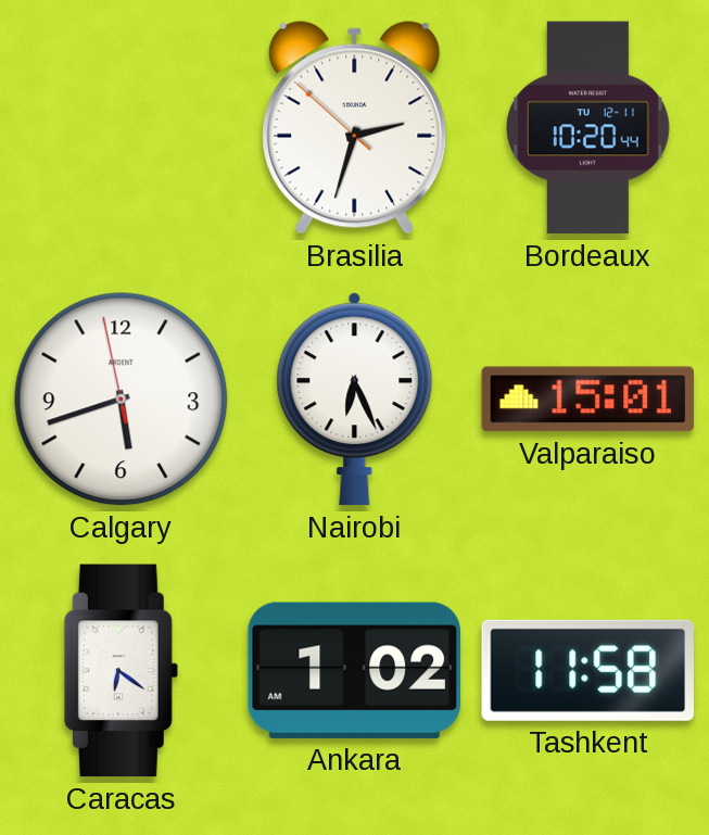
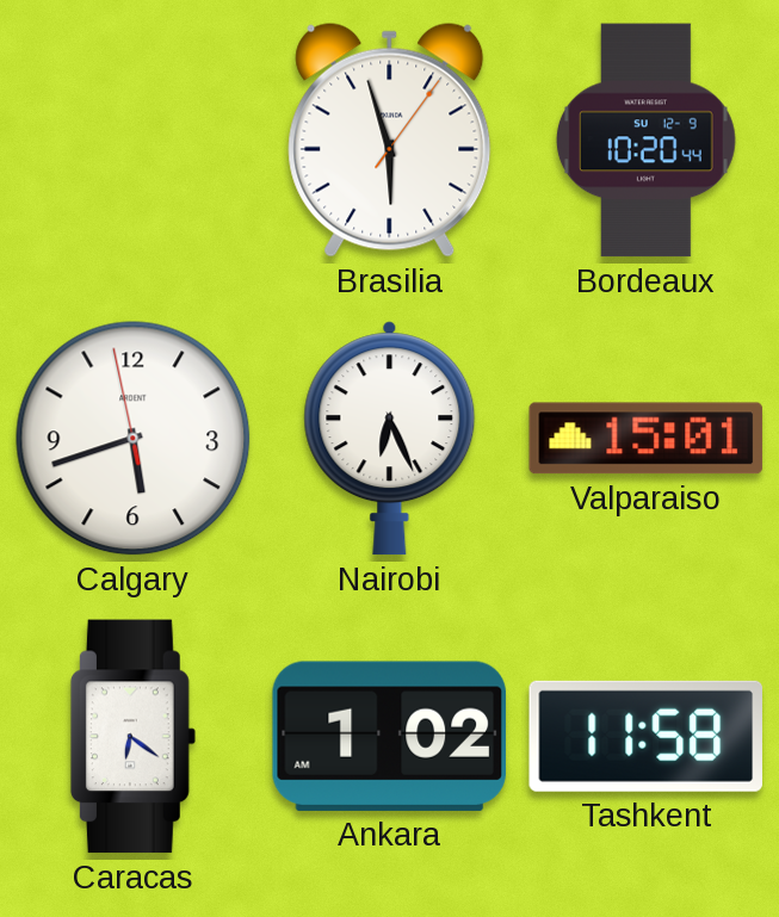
Brasilia: 2:32 -> 5:57 (390, 141)
Bordeaux date: TU 12-11 -> SU 12-9 (645, 141)
